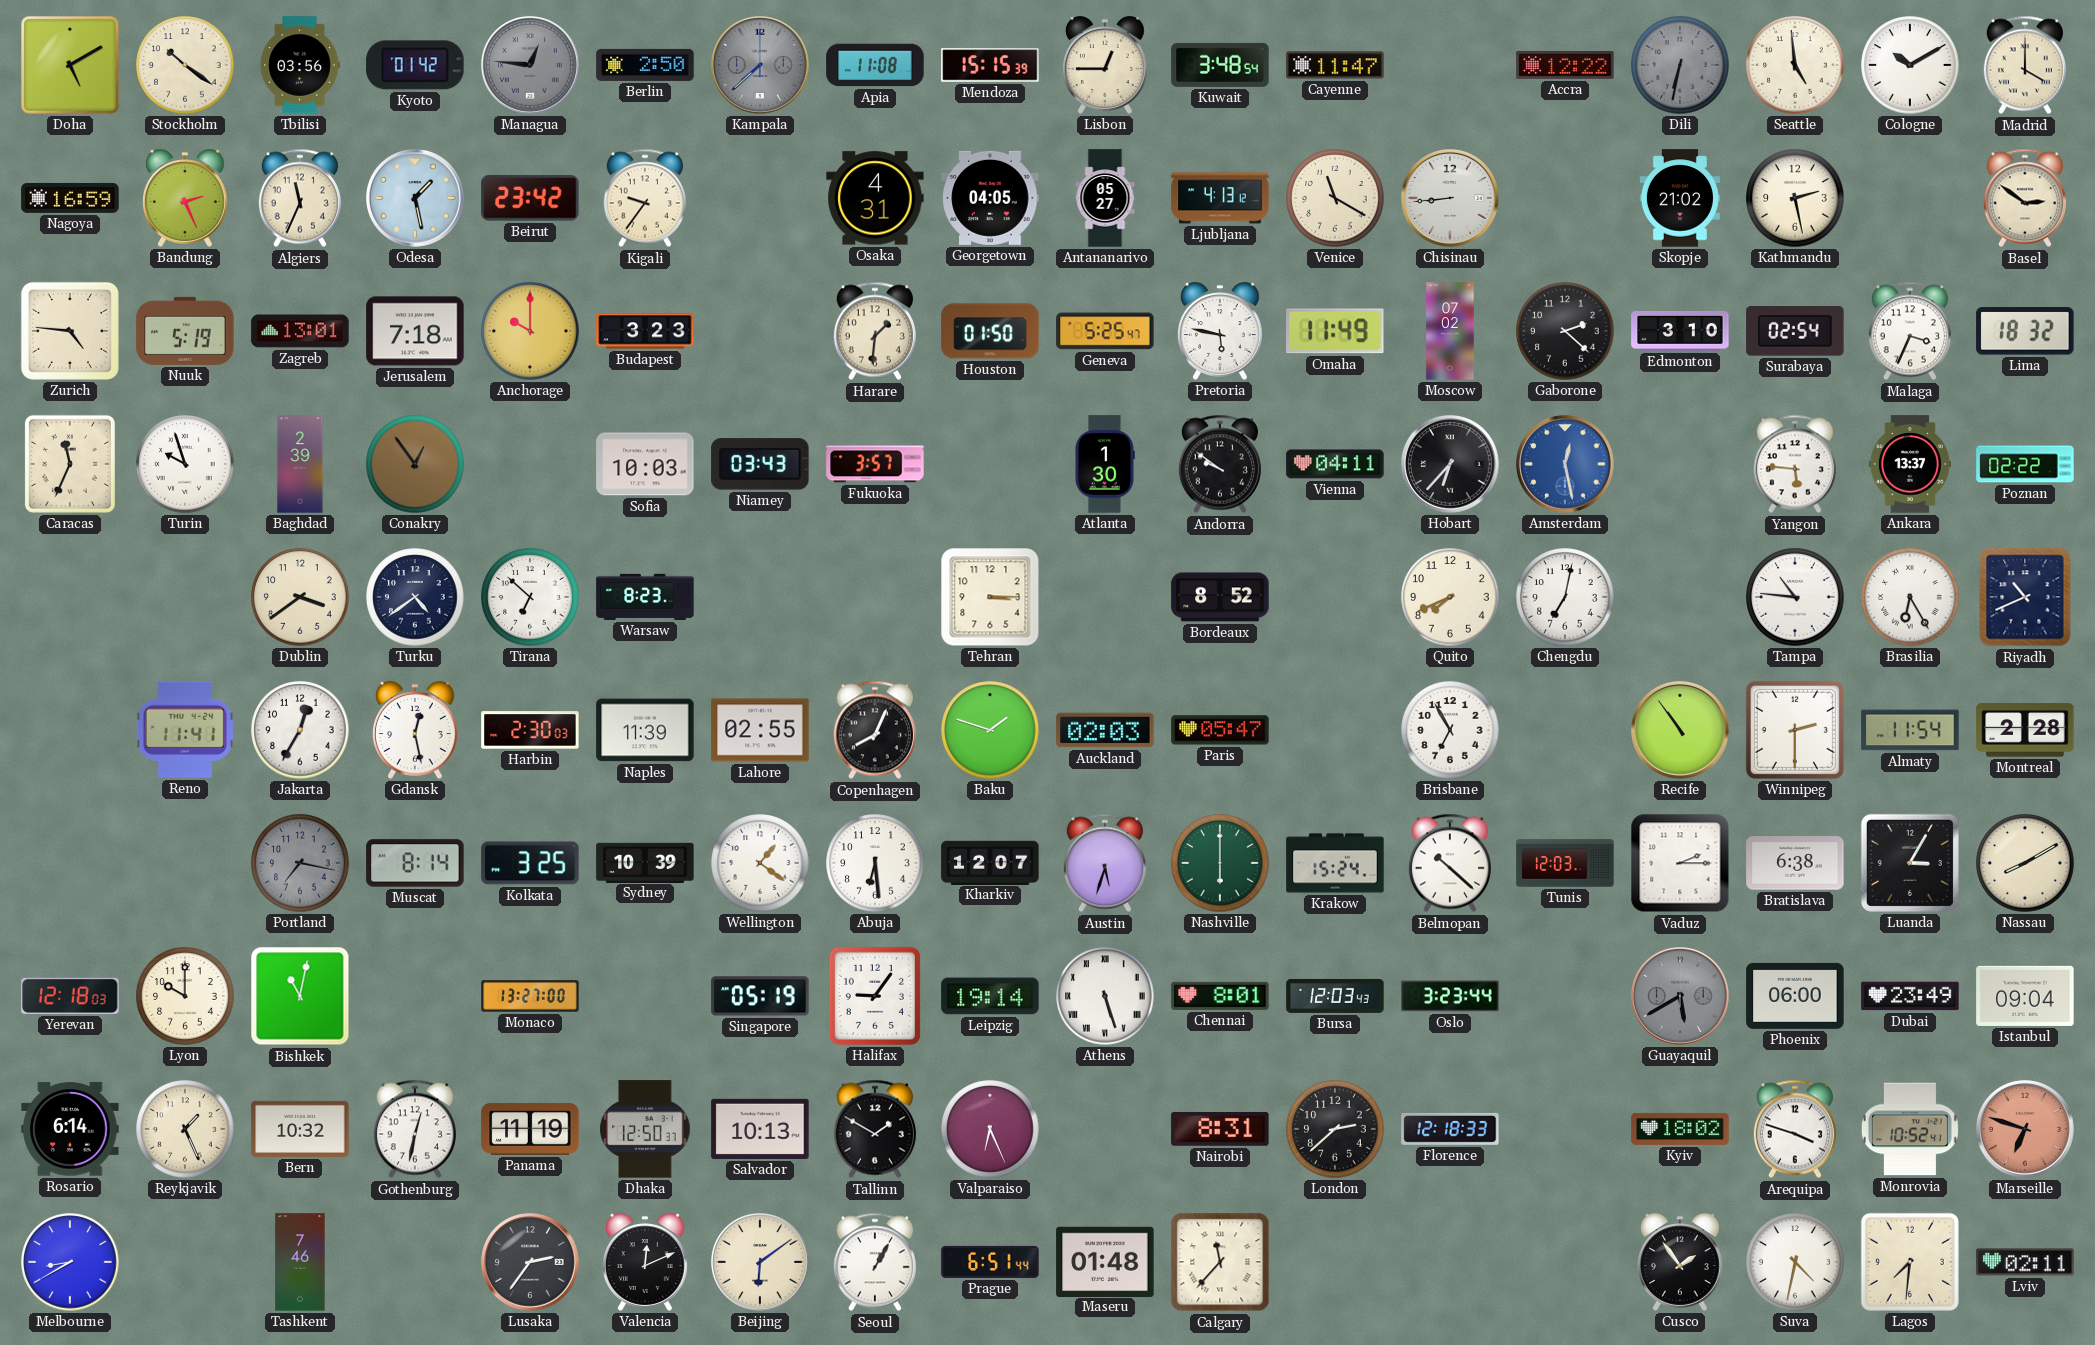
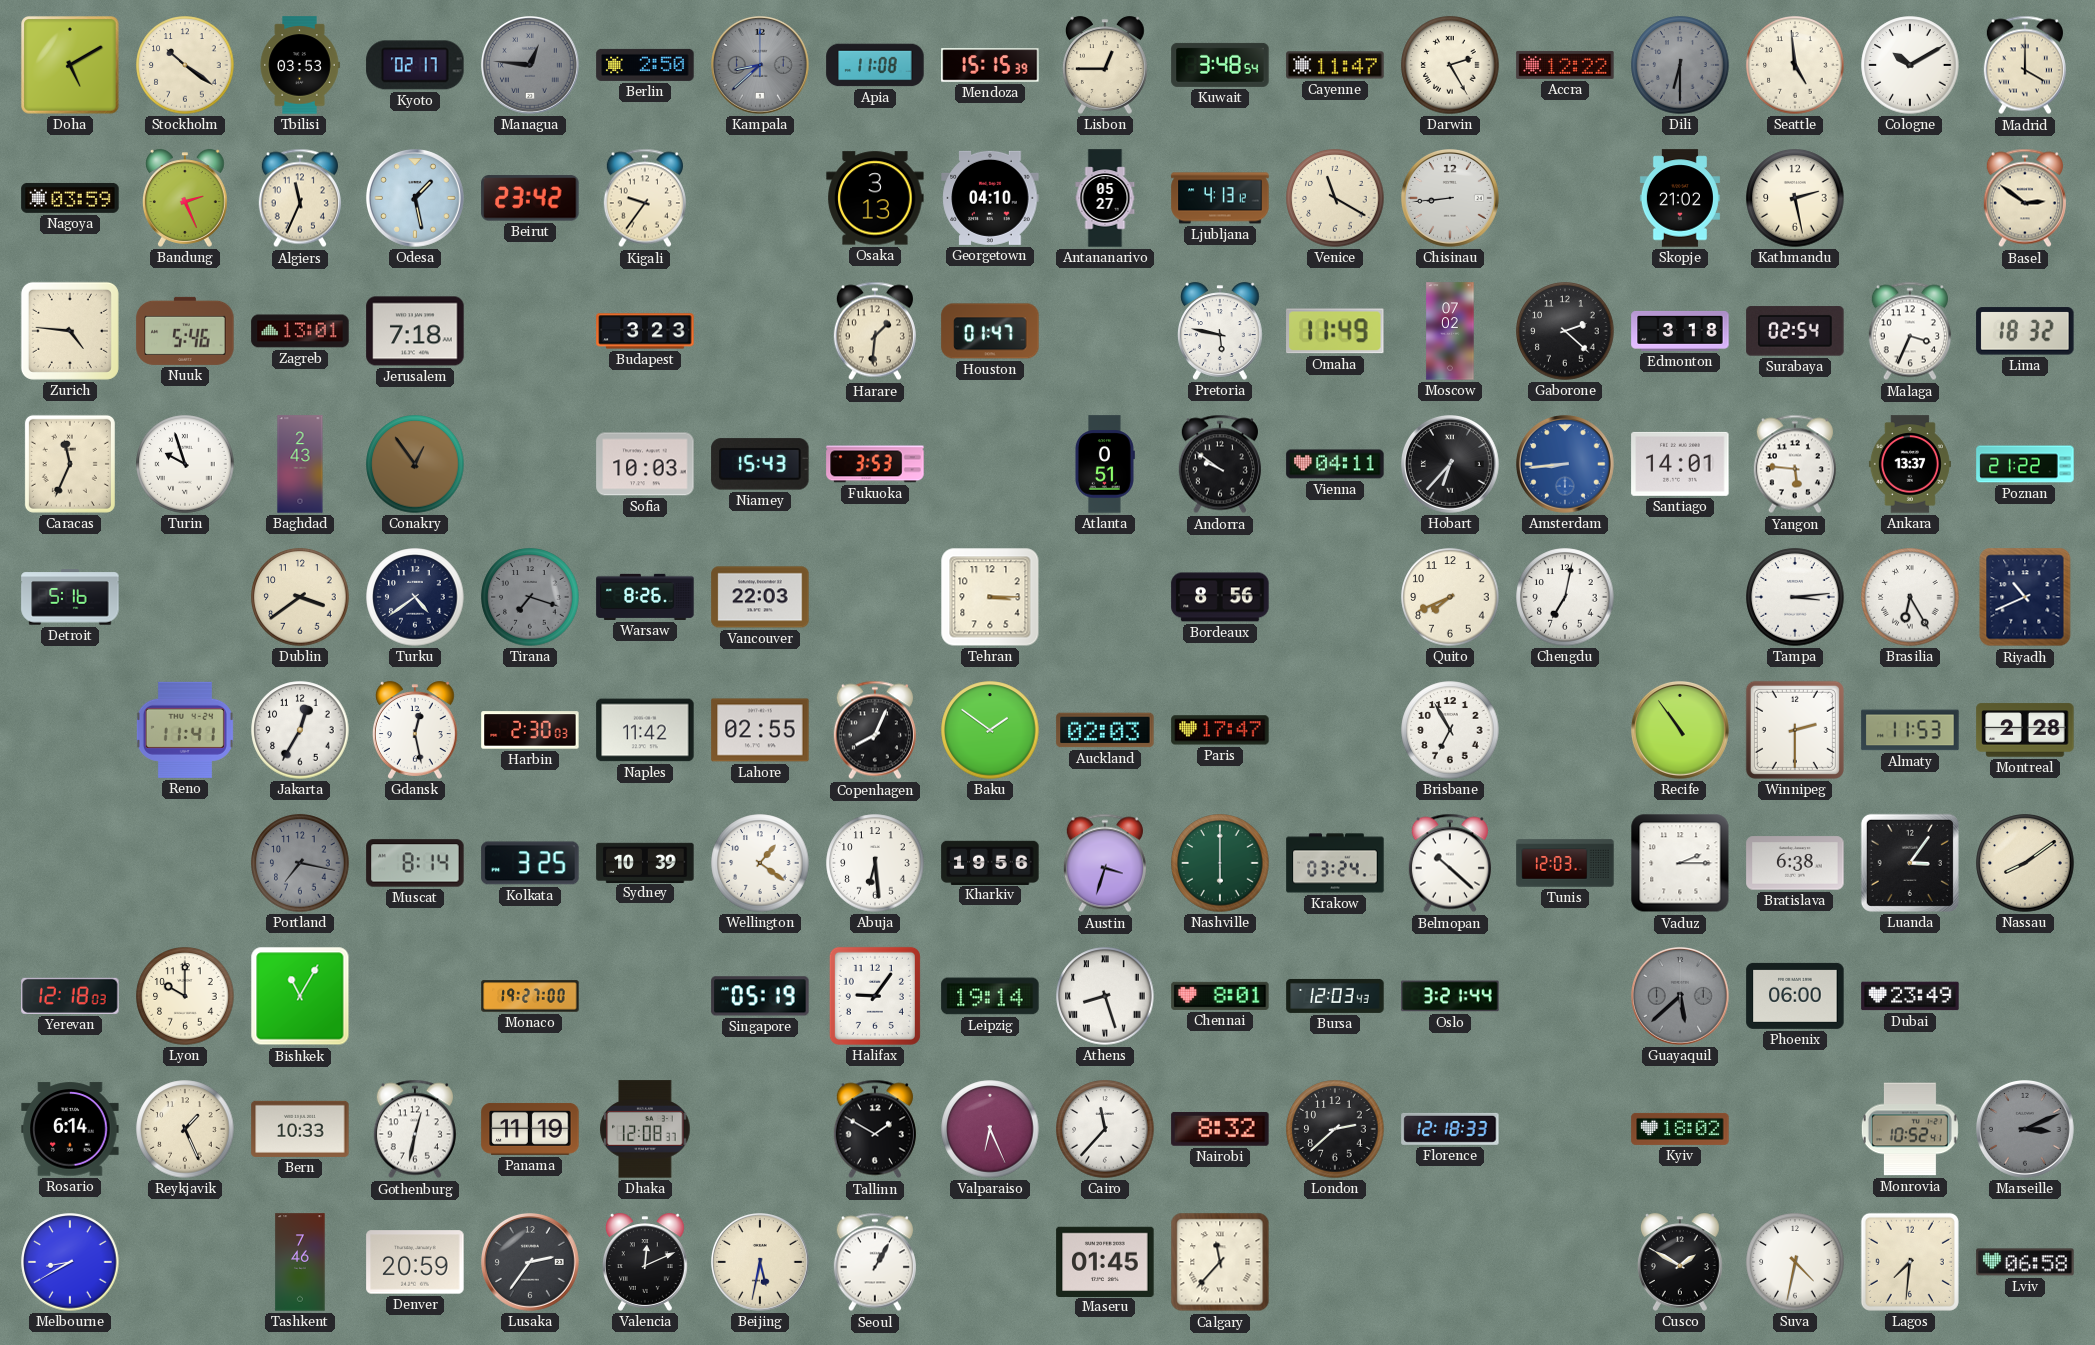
Tbilisi: 03:56 -> 03:53 (300, 65)
Kyoto: 01:42 -> 02:17 (415, 65)
Kampala: 7:38 -> 8:38 (761, 66)
Darwin: none -> 2:25 (1450, 65)
Dili: 6:32 -> 6:30 (1680, 65)
Nagoya: 16:59 -> 03:59 (70, 198)
Osaka: 4:31 -> 3:13 (875, 198)
Georgetown: 04:05 -> 04:10 (990, 198)
Nuuk: 5:19 -> 5:46 (185, 331)
Anchorage: 10:00 -> none (530, 331)
Houston: 01:50 -> 01:47 (990, 331)
Geneva: 5:25 -> none (1105, 331)
Edmonton: 3:10 -> 3:18 (1680, 331)
Baghdad: 2:39 -> 2:43 (300, 464)
Niamey: 03:43 -> 15:43 (760, 464)
Fukuoka: 3:57 -> 3:53 (875, 464)
Atlanta: 1:30 -> 0:51 (1104, 464)
Amsterdam: 12:28 -> 8:44 (1566, 465)
Santiago: none -> 14:01 (1680, 464)
Poznan: 02:22 -> 21:22 (2025, 464)
Detroit: none -> 5:16 (70, 597)
Tirana: 6:52 -> 7:18 (530, 597)
Tirana dial: white -> grey (530, 597)
Warsaw: 8:23 -> 8:26 (645, 597)
Vancouver: none -> 22:03 (760, 597)
Bordeaux: 8:52 -> 8:56 (1220, 597)
Tampa: 10:46 -> 3:14 (1795, 597)
Naples: 11:39 -> 11:42 (645, 730)
Baku: 1:48 -> 1:51 (990, 730)
Paris: 05:47 -> 17:47 (1220, 730)
Almaty: 11:54 -> 11:53 (1910, 730)
Kharkiv: 12:07 -> 19:56 (990, 862)
Austin: 5:33 -> 3:33 (1105, 863)
Krakow: 15:24 -> 03:24 (1335, 863)
Luanda: 3:05 -> 3:06 (1910, 863)
Nassau: 8:10 -> 8:09 (2025, 863)
Bishkek: 11:02 -> 11:05 (300, 996)
Monaco: 13:27 -> 19:27 (530, 996)
Athens: 5:27 -> 8:27 (1105, 996)
Oslo: 3:23 -> 3:21 (1450, 996)
Guayaquil: 5:40 -> 5:38 (1681, 997)
Istanbul: 09:04 -> none (2025, 996)
Bern: 10:32 -> 10:33 (300, 1129)
Dhaka: 12:50 -> 12:08 (645, 1129)
Salvador: 10:13 -> none (760, 1129)
Cairo: none -> 11:37 (1105, 1129)
Nairobi: 8:31 -> 8:32 (1220, 1129)
Arequipa: 3:48 -> none (1795, 1129)
Marseille: 6:48 -> 3:11 (2026, 1130)
Marseille dial: salmon -> grey (2026, 1130)
Denver: none -> 20:59 (415, 1262)
Beijing: 6:09 -> 5:32 (761, 1263)
Prague: 6:51 -> none (990, 1262)
Maseru: 01:48 -> 01:45 (1105, 1261)
Cusco: 1:54 -> 1:50 (1680, 1262)
Lviv: 02:11 -> 06:58 (2025, 1262)
